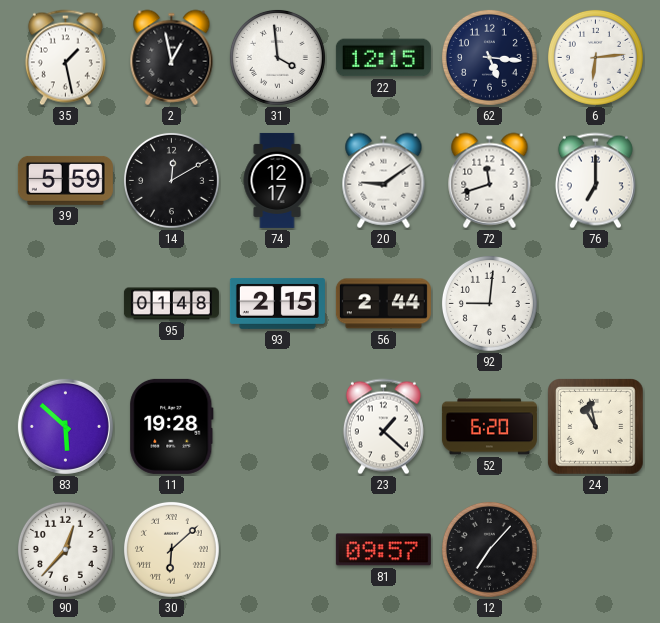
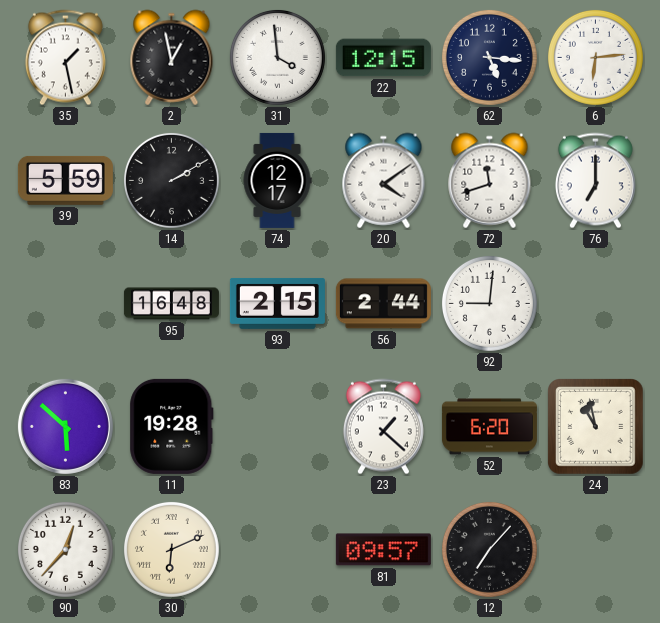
14: 12:10 -> 2:10 (171, 180)
20: 9:09 -> 4:09 (384, 181)
95: 01:48 -> 16:48 (171, 304)
30: 6:08 -> 6:11 (171, 549)
